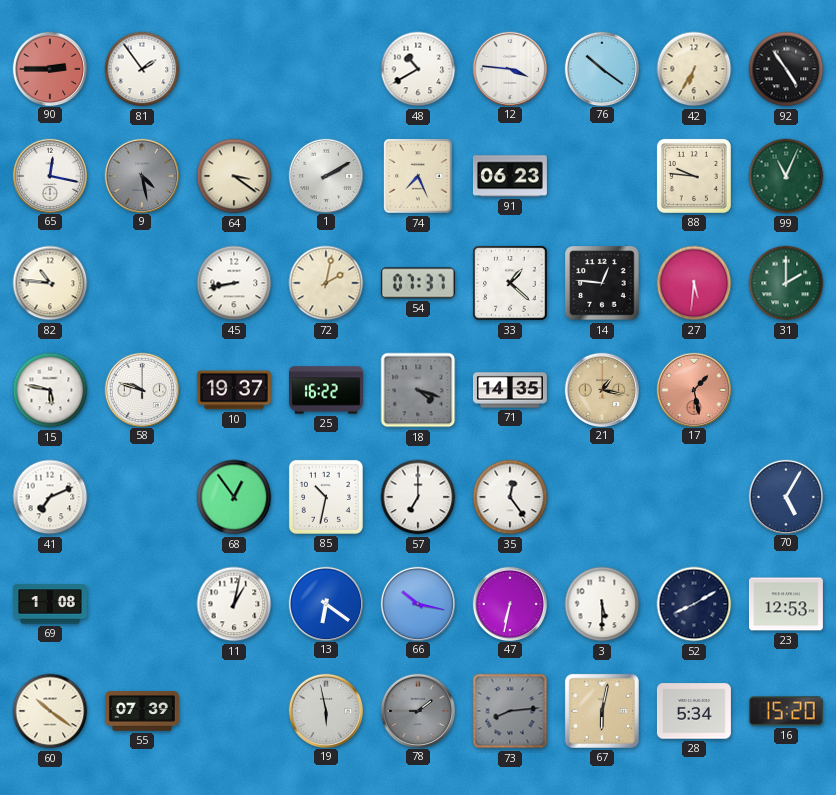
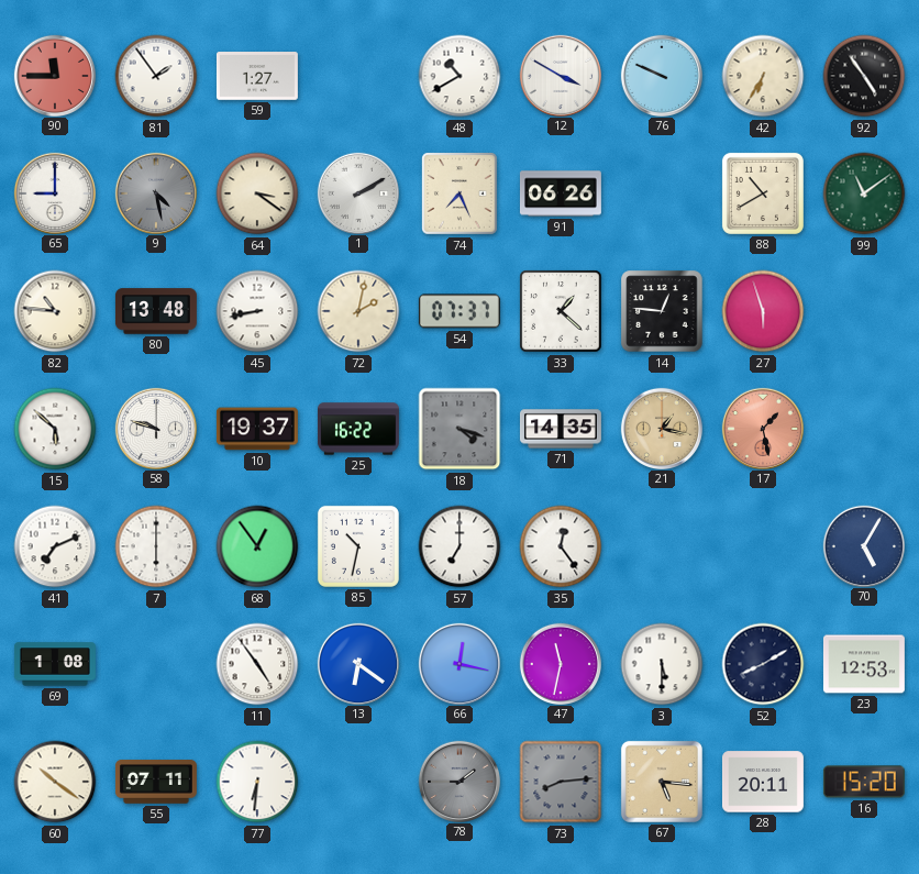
90: 2:45 -> 11:45 (54, 75)
59: none -> 1:27 (257, 76)
12: 3:46 -> 3:50 (560, 75)
76: 10:21 -> 9:49 (661, 75)
65: 12:17 -> 9:00 (54, 192)
91: 06:23 -> 06:26 (561, 193)
88: 9:46 -> 10:40 (763, 193)
99: 11:04 -> 11:09 (864, 193)
80: none -> 13:48 (156, 311)
27: 5:31 -> 5:57 (763, 311)
31: 2:00 -> none (786, 283)
15: 5:47 -> 5:52 (55, 429)
7: none -> 6:00 (156, 546)
11: 1:02 -> 4:54 (257, 664)
66: 10:17 -> 12:17 (458, 663)
47: 6:32 -> 11:32 (560, 663)
55: 07:39 -> 07:11 (156, 782)
77: none -> 6:31 (257, 782)
19: 5:58 -> none (325, 710)
67: 6:02 -> 5:16 (662, 782)
28: 5:34 -> 20:11 (763, 782)
